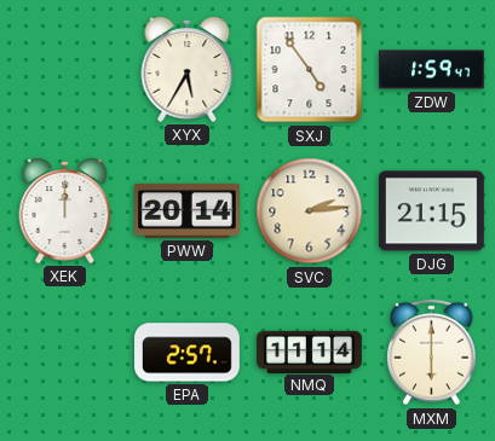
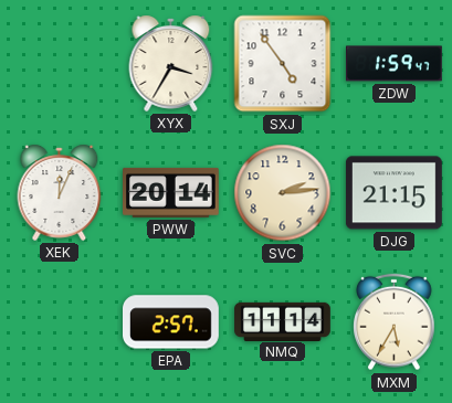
XYX: 5:35 -> 3:35 (171, 63)
XEK: 12:00 -> 12:04 (60, 192)
MXM: 6:00 -> 5:35 (395, 322)
